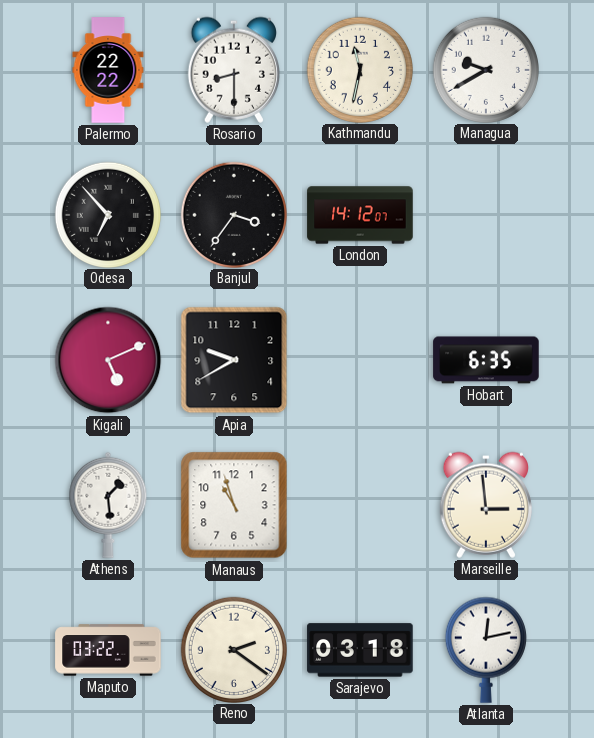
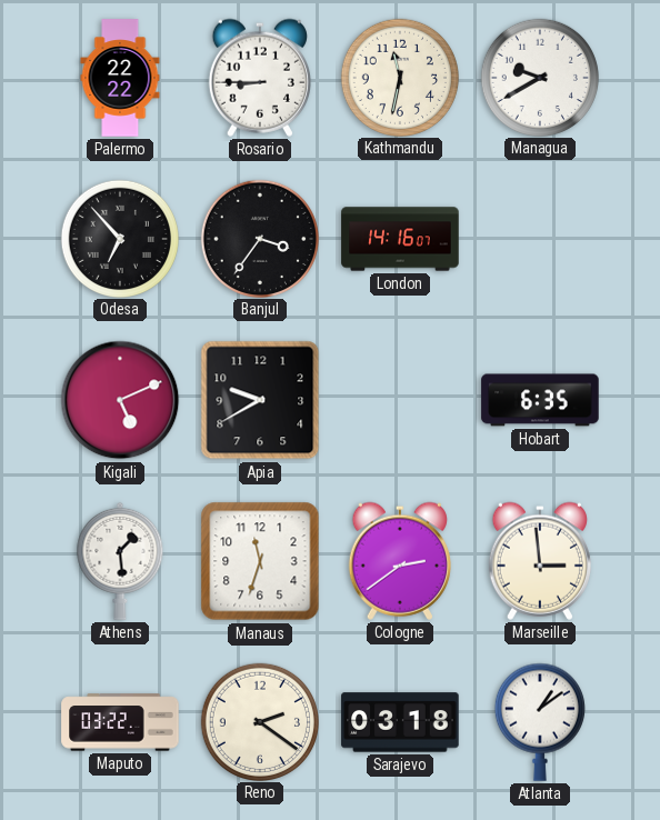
Rosario: 8:30 -> 8:45 (260, 78)
London: 14:12 -> 14:16 (400, 239)
Manaus: 10:57 -> 11:33 (260, 561)
Cologne: none -> 2:39 (400, 561)
Atlanta: 12:13 -> 1:09 (540, 722)
